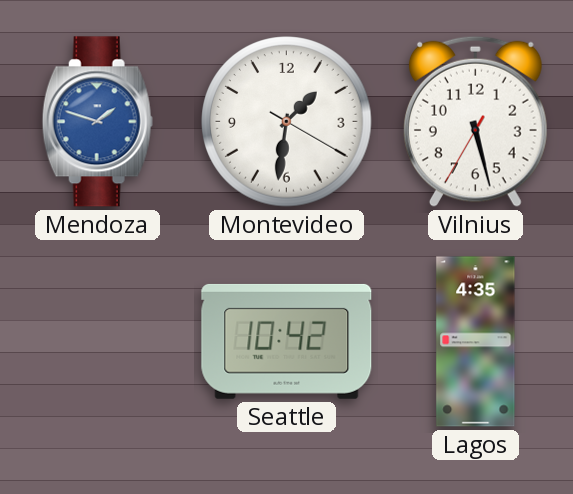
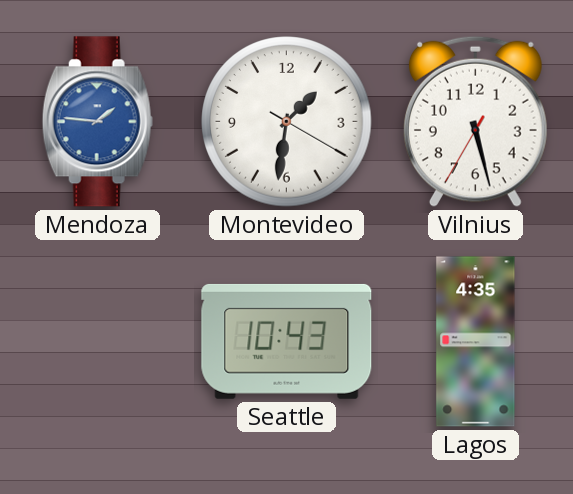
Mendoza: 1:48 -> 1:46 (97, 122)
Seattle: 10:42 -> 10:43 (287, 341)
